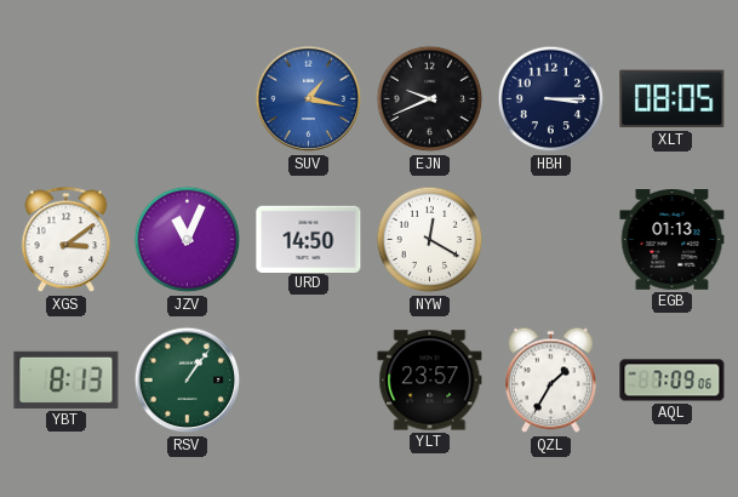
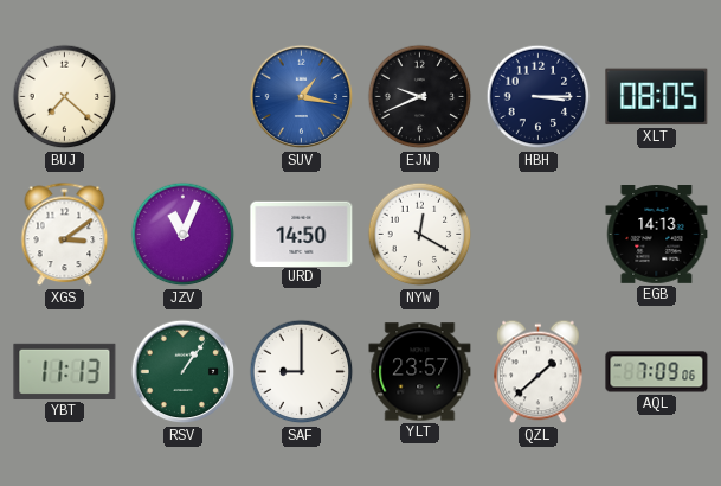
BUJ: none -> 7:22 (65, 97)
EGB: 01:13 -> 14:13 (657, 235)
YBT: 8:13 -> 11:13 (65, 371)
SAF: none -> 9:00 (302, 372)
QZL: 1:35 -> 1:38 (539, 372)
